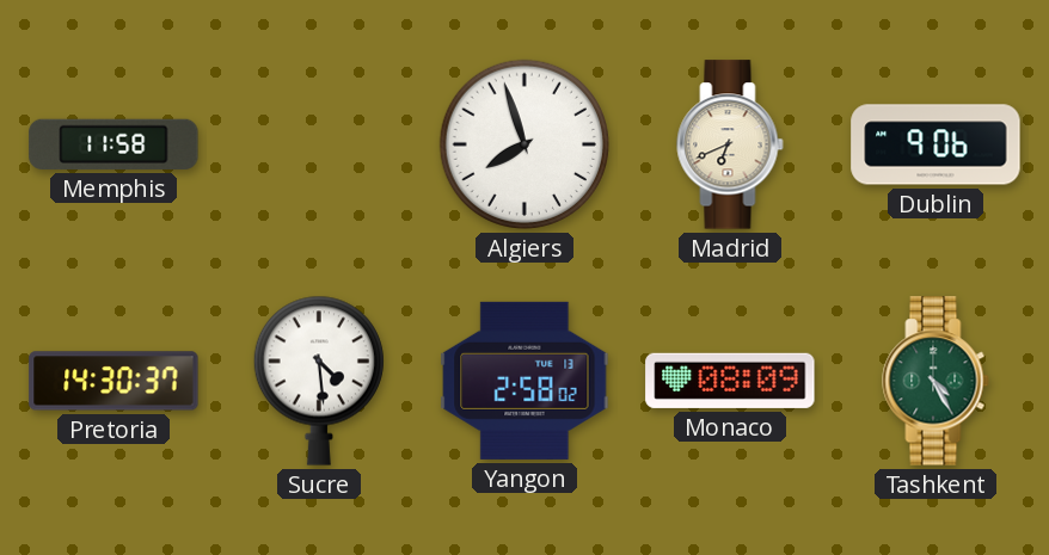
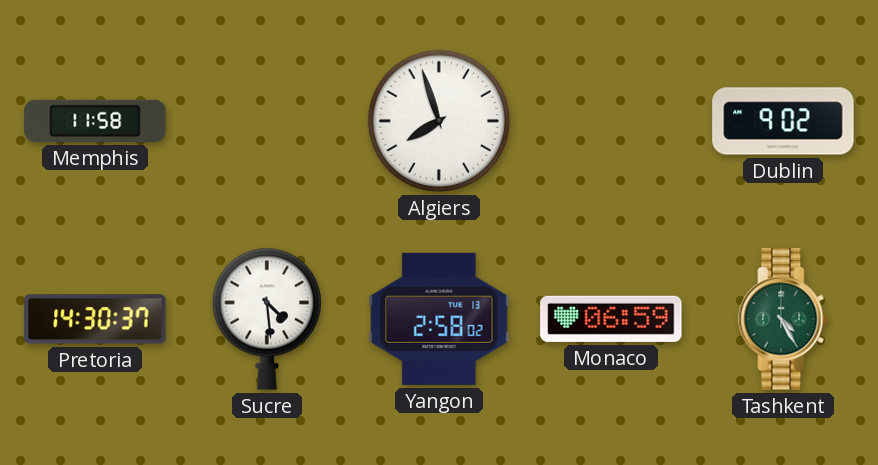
Madrid: 6:41 -> none (730, 144)
Dublin: 9:06 -> 9:02 (783, 121)
Monaco: 08:09 -> 06:59 (611, 319)
